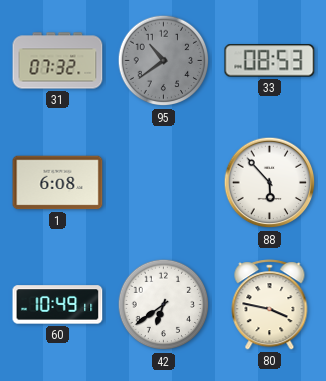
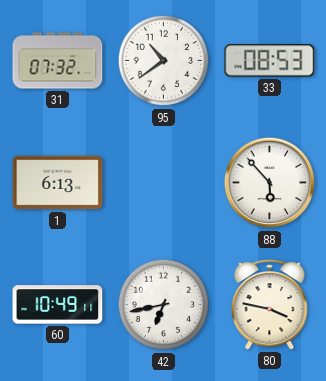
95 dial: grey -> white (164, 61)
1: 6:08 -> 6:13 (58, 183)
42: 6:39 -> 6:43 (164, 305)
